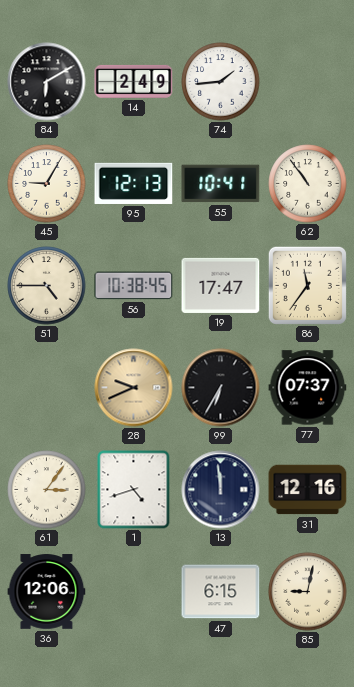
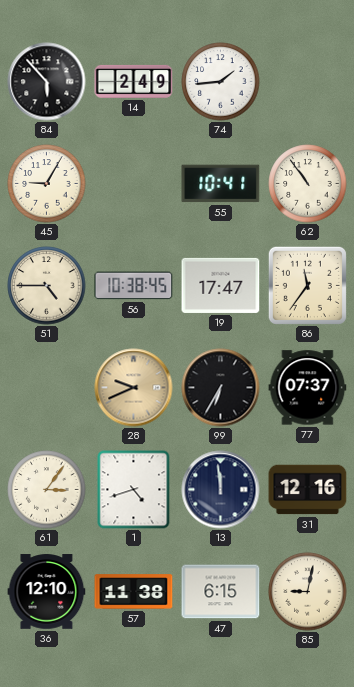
84: 6:10 -> 5:53 (47, 82)
95: 12:13 -> none (134, 183)
36: 12:06 -> 12:10 (47, 592)
57: none -> 11:38 (134, 592)
